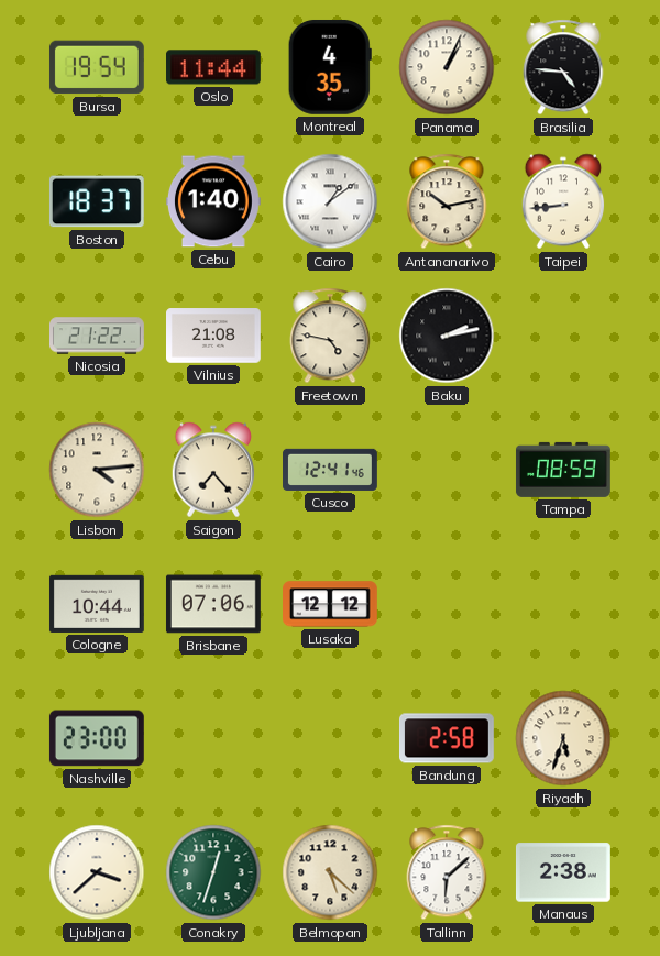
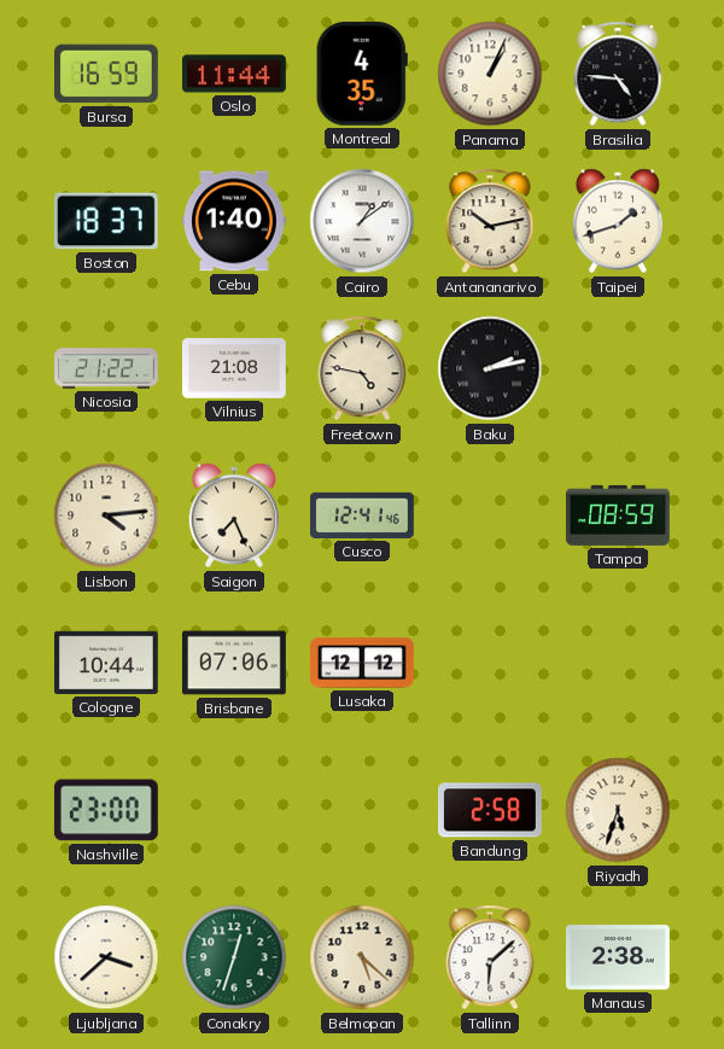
Bursa: 19:54 -> 16:59 (106, 74)
Taipei: 8:44 -> 1:42 (618, 221)
Saigon: 7:23 -> 7:26 (234, 515)
